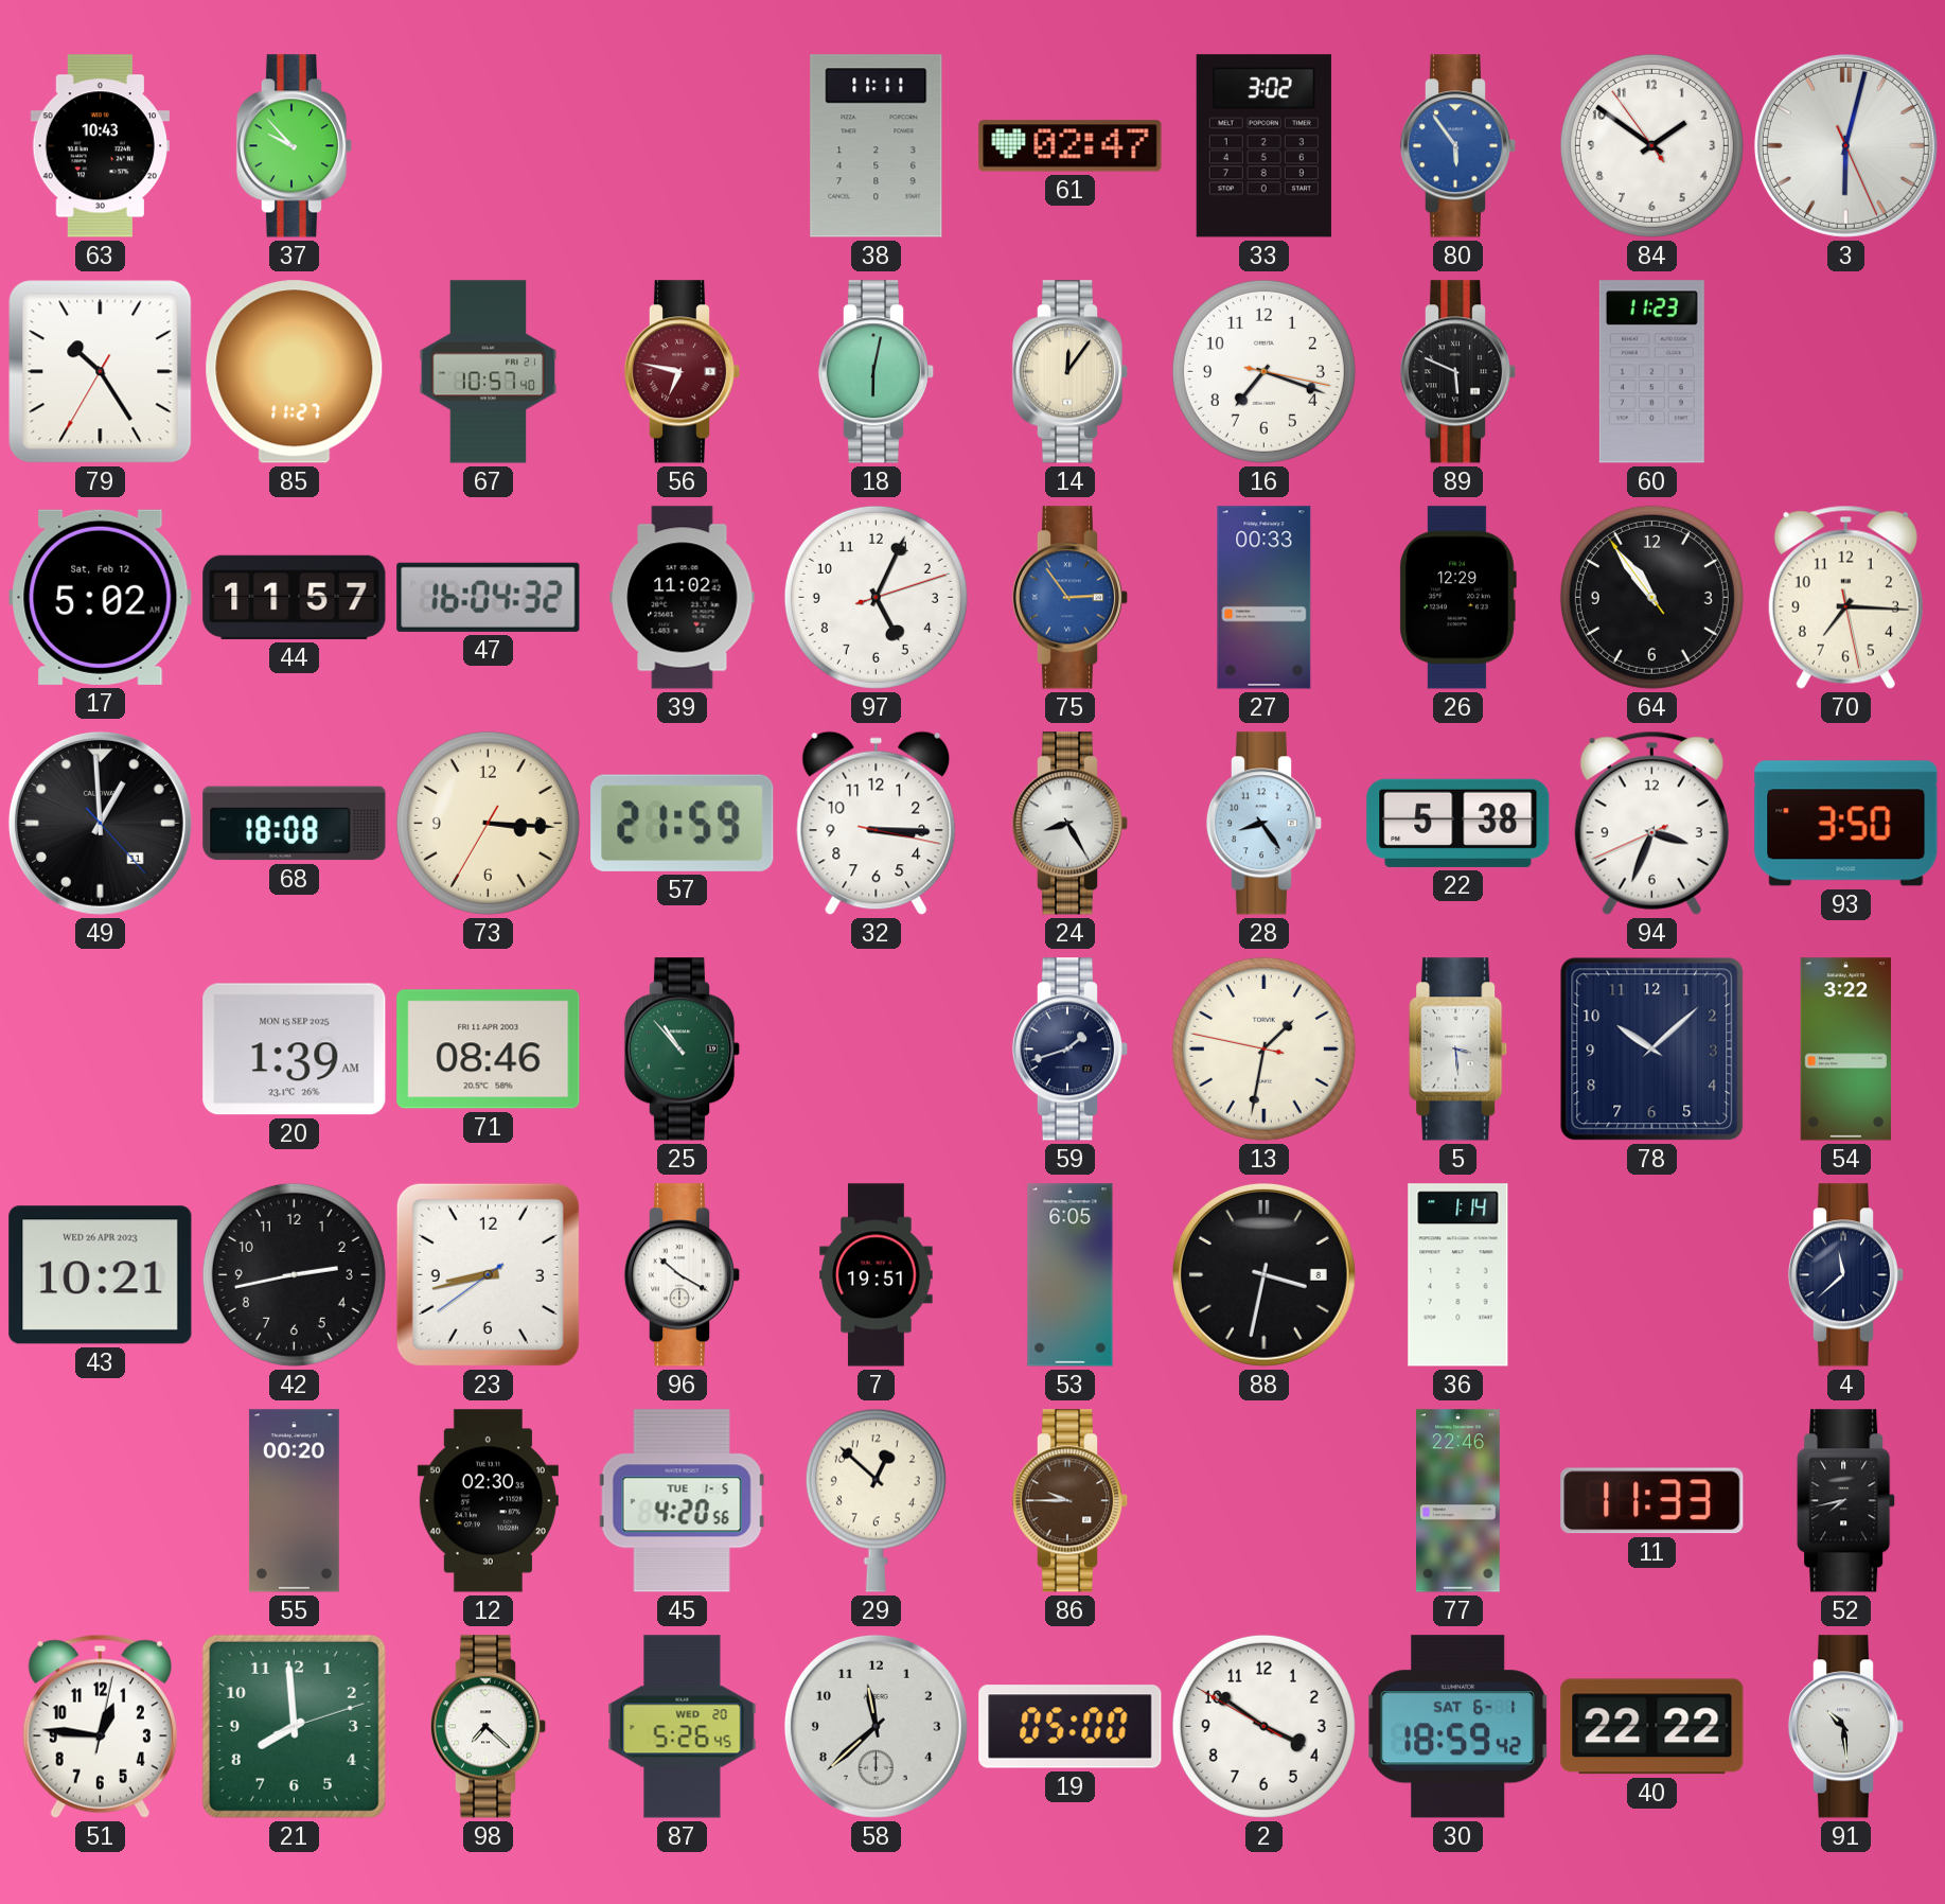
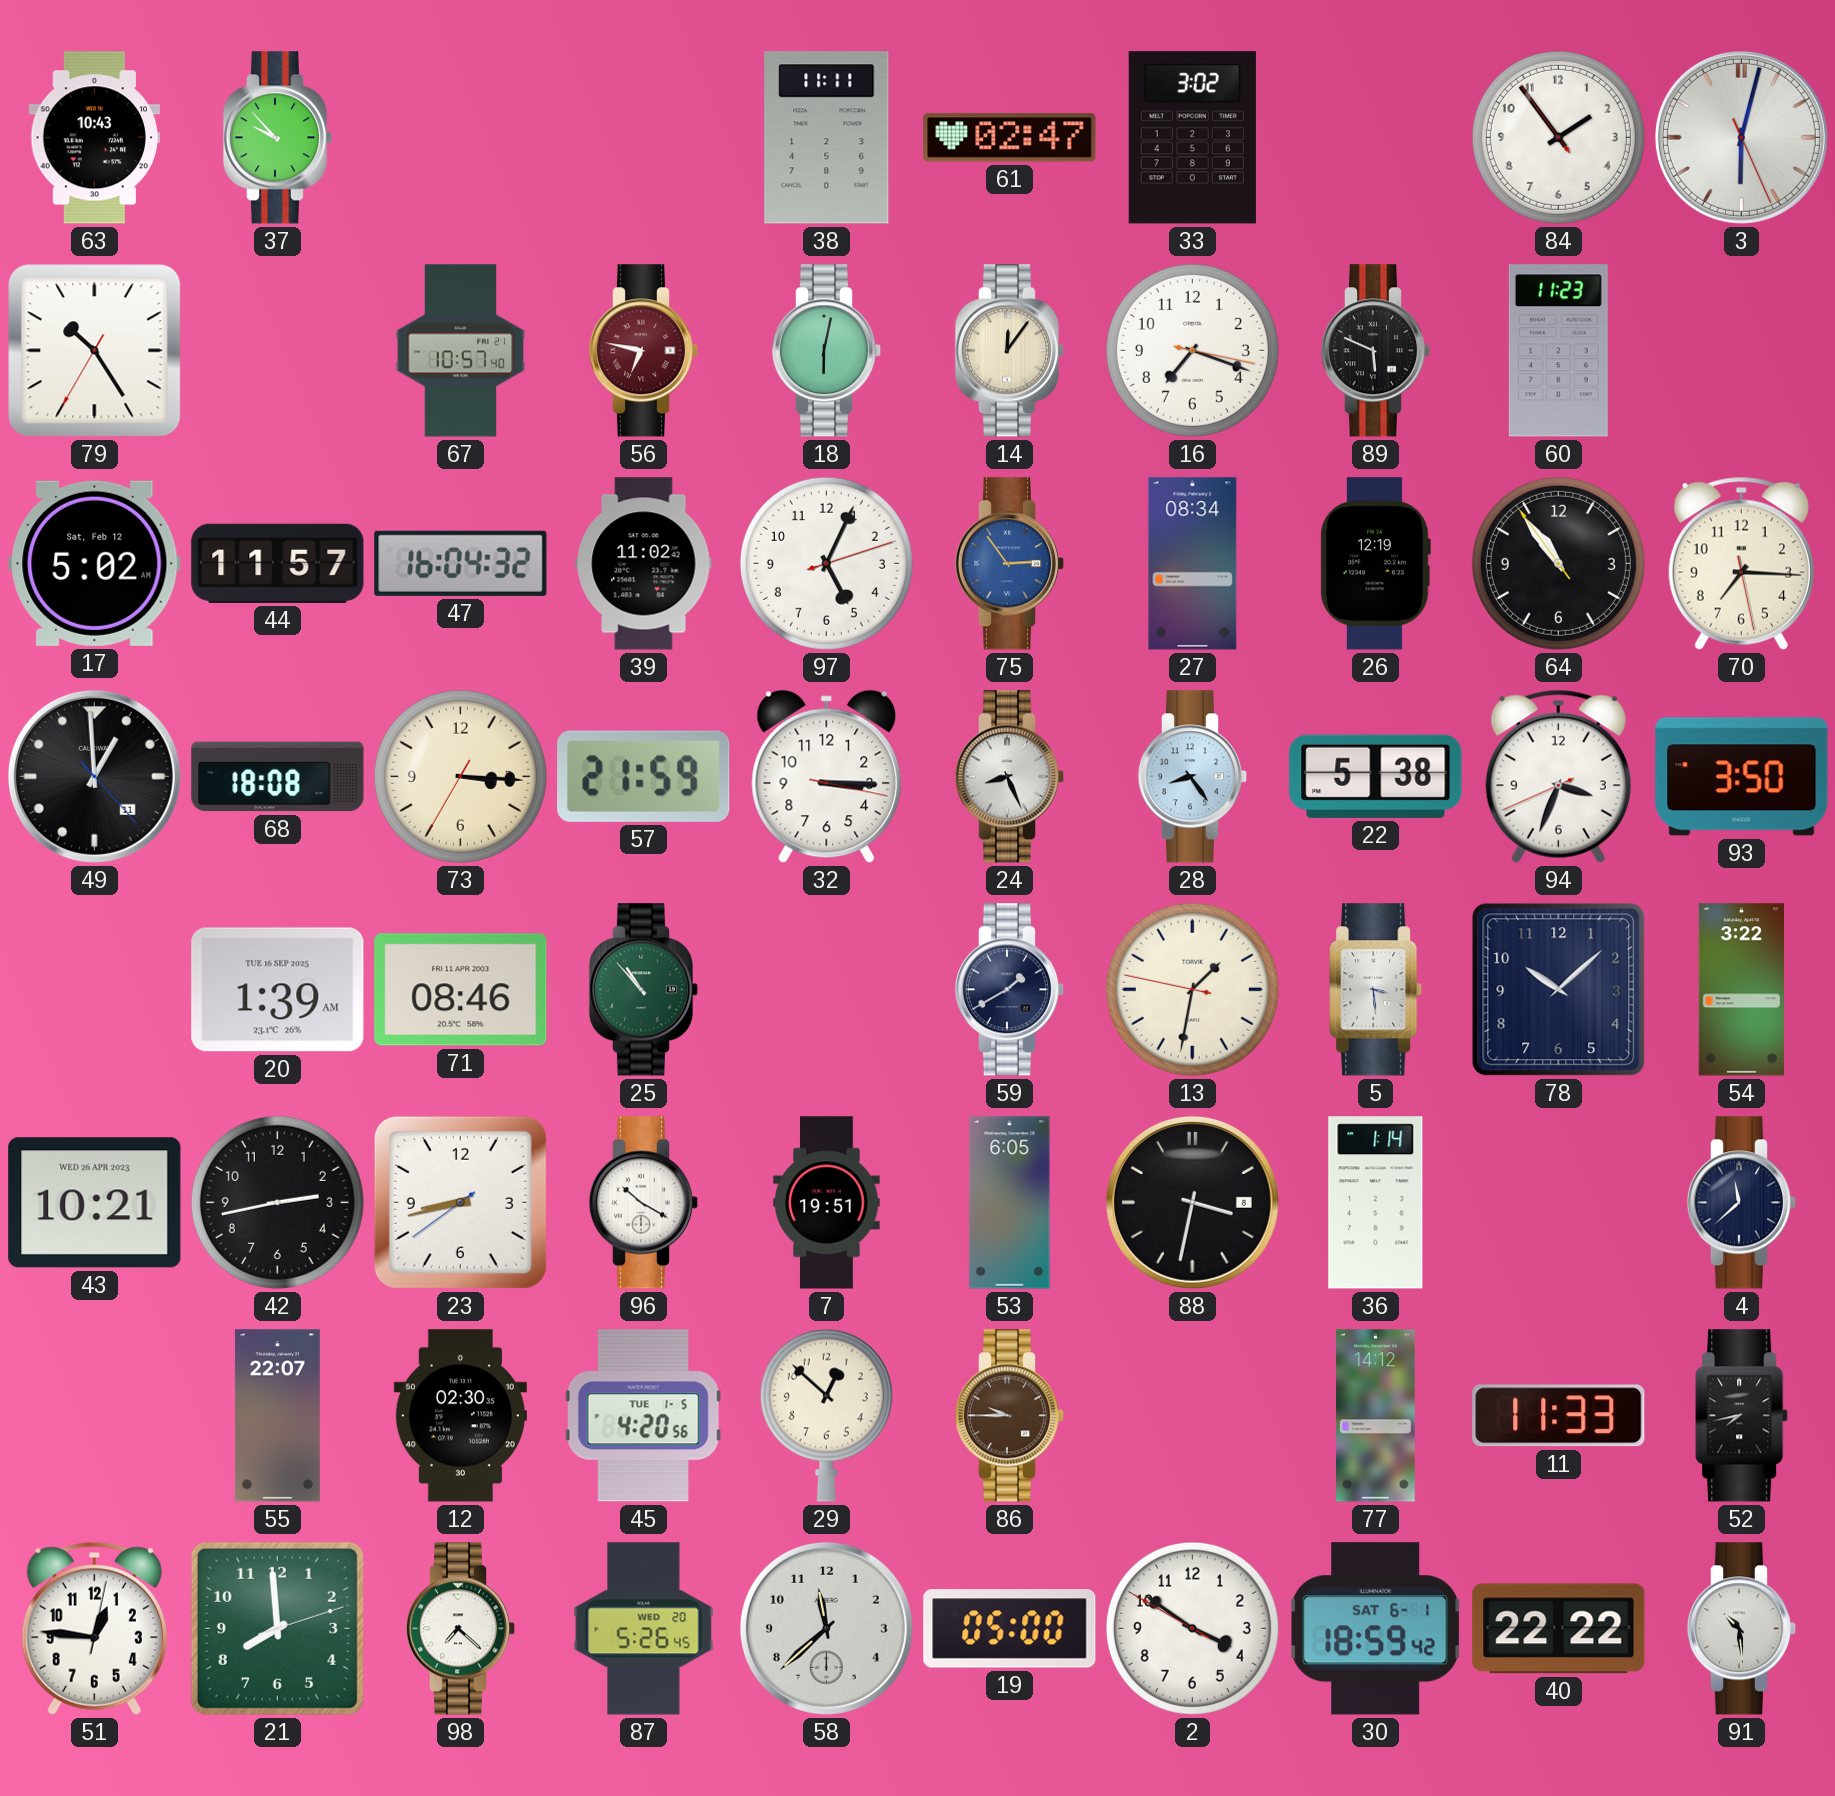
80: 5:54 -> none (1458, 146)
84: 1:50 -> 1:53 (1558, 137)
85: 11:27 -> none (295, 372)
27: 00:33 -> 08:34 (1193, 564)
26: 12:29 -> 12:19 (1375, 564)
24: 8:25 -> 8:26 (1010, 777)
20 date: MON 15 SEP 2025 -> TUE 16 SEP 2025 (278, 990)
59: 1:42 -> 1:40 (1010, 990)
55: 00:20 -> 22:07 (277, 1416)
77: 22:46 -> 14:12 (1376, 1416)
